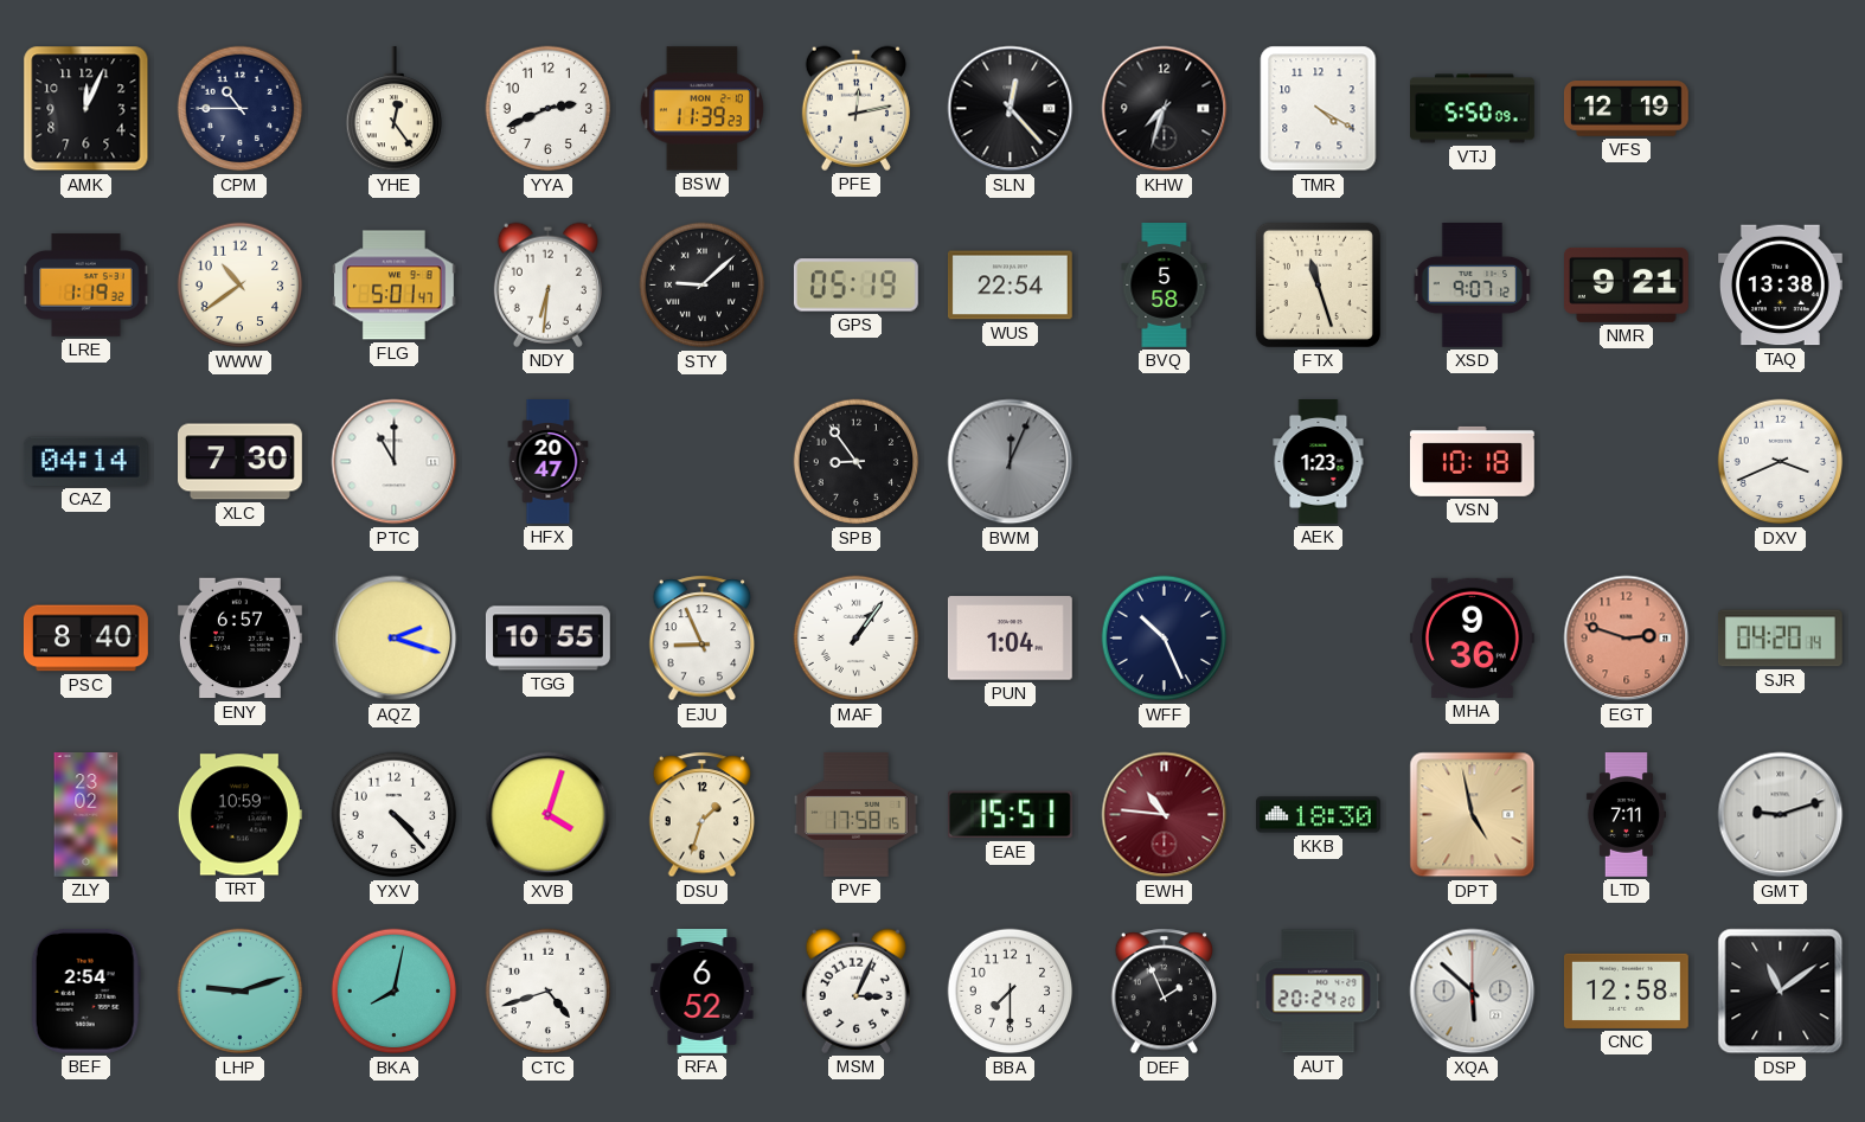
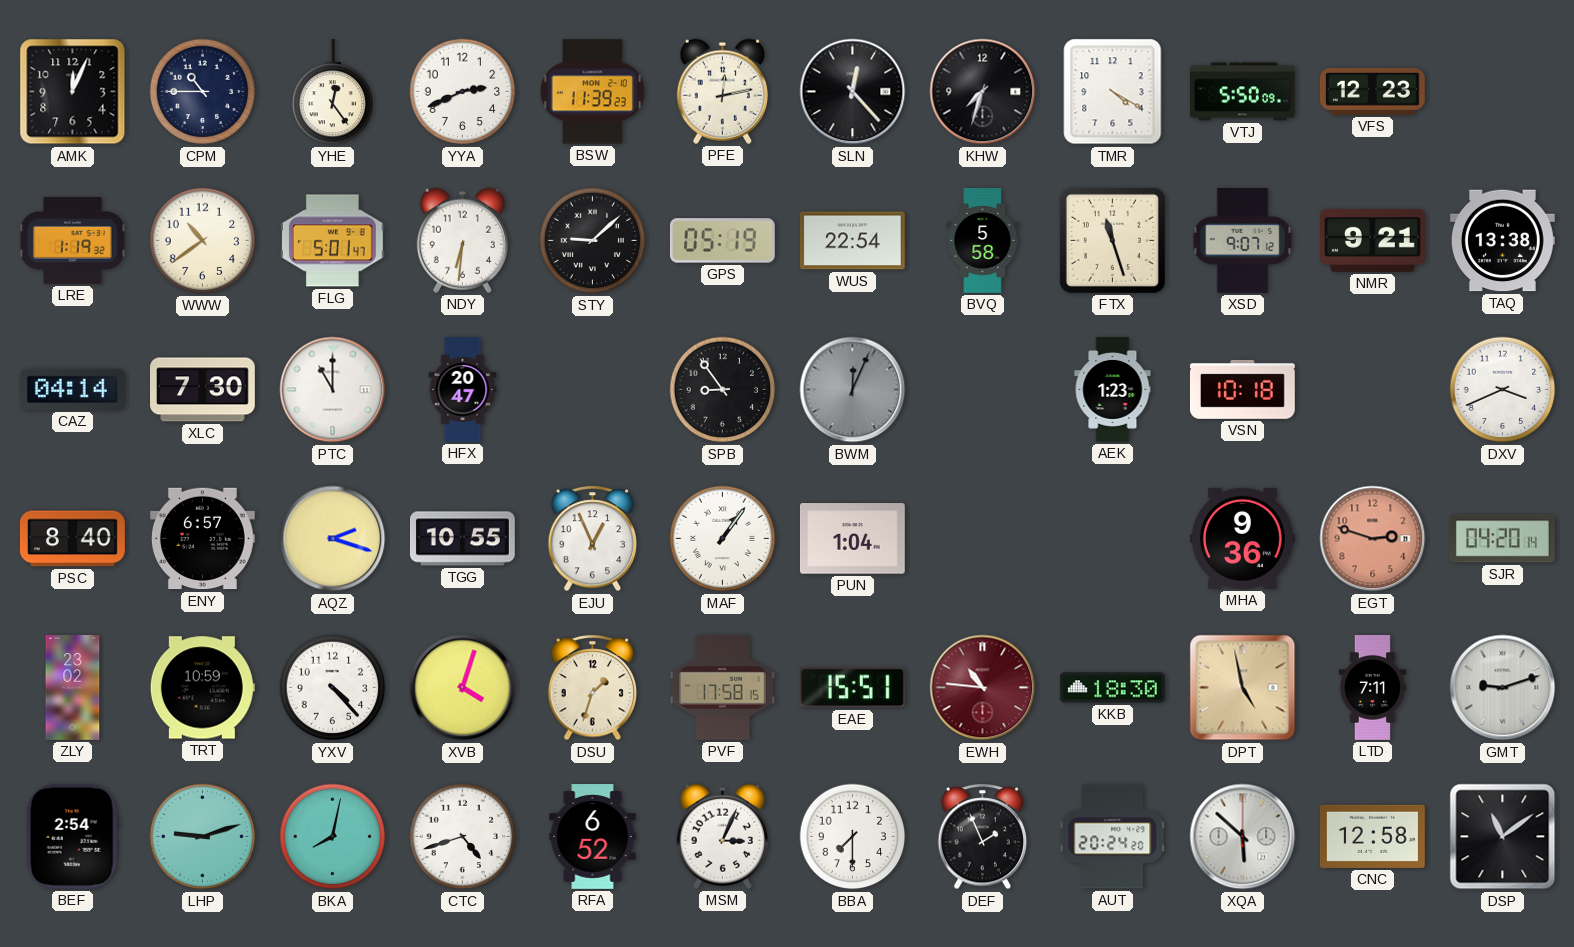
VFS: 12:19 -> 12:23 (1372, 92)
EJU: 8:56 -> 12:56 (593, 539)
WFF: 10:26 -> none (1165, 639)
